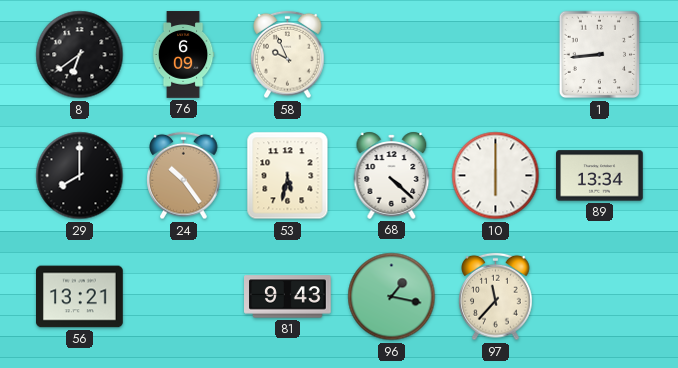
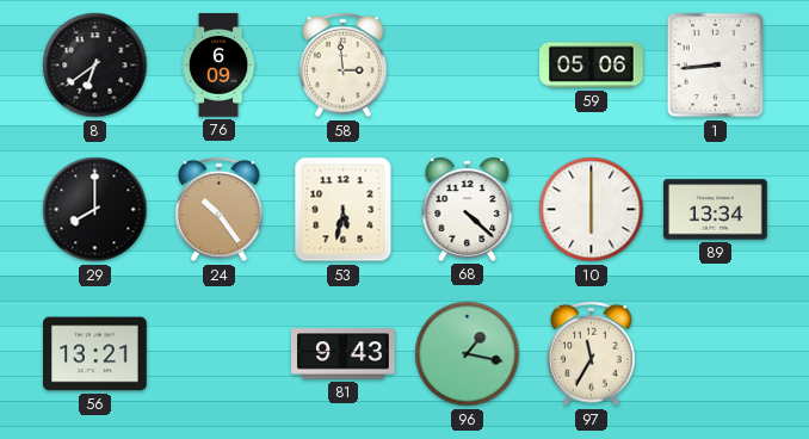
58: 9:56 -> 2:59 (344, 66)
59: none -> 05:06 (592, 66)
97: 11:37 -> 11:35 (592, 354)
